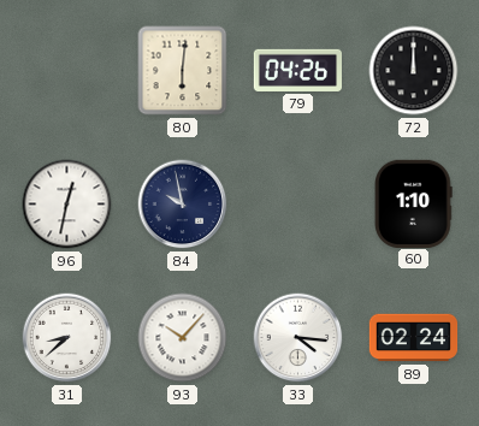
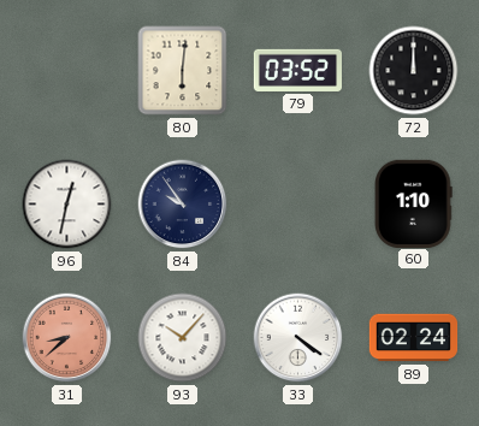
79: 04:26 -> 03:52 (297, 70)
84: 9:58 -> 9:54 (183, 205)
31 dial: white -> salmon (67, 338)
33: 4:16 -> 4:21 (298, 338)
